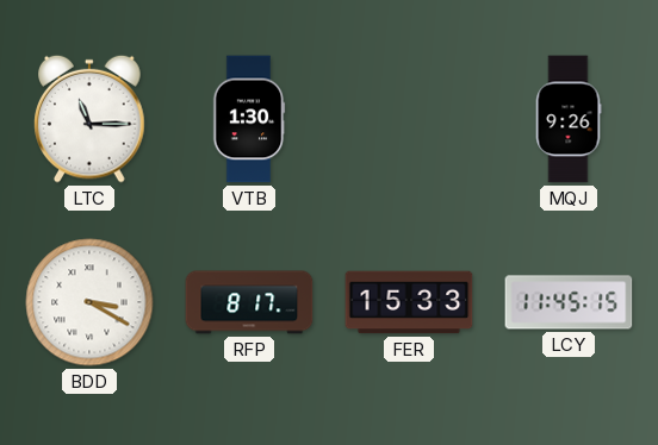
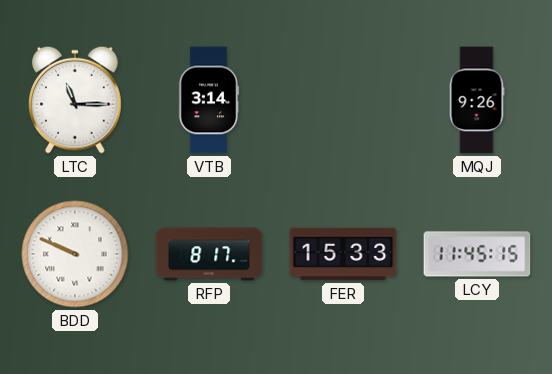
VTB: 1:30 -> 3:14 (209, 100)
BDD: 3:20 -> 9:49 (75, 254)
